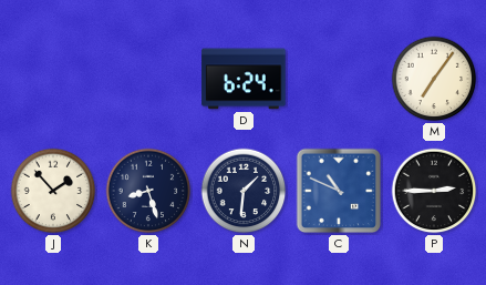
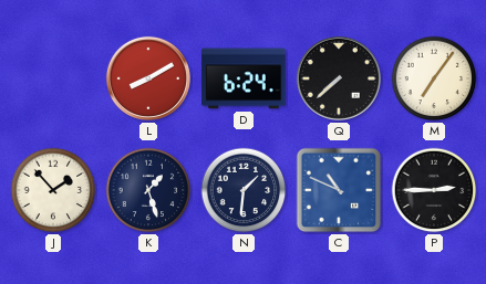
L: none -> 8:10 (148, 78)
Q: none -> 7:38 (339, 78)
K: 8:27 -> 1:27 (148, 190)
